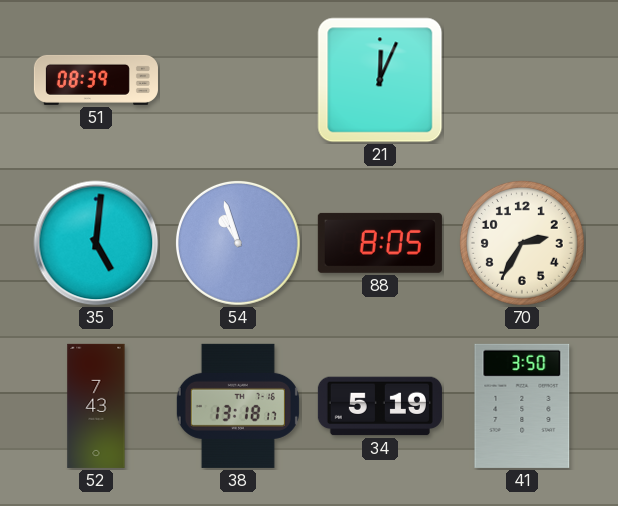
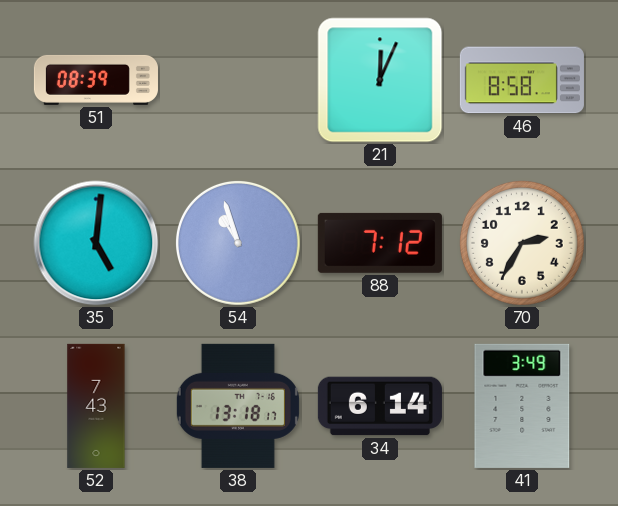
46: none -> 8:58 (522, 80)
88: 8:05 -> 7:12 (380, 243)
34: 5:19 -> 6:14 (380, 406)
41: 3:50 -> 3:49 (522, 406)
